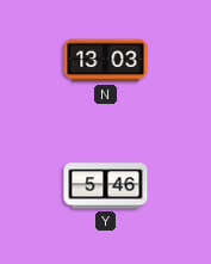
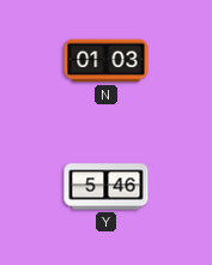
N: 13:03 -> 01:03 (107, 61)
